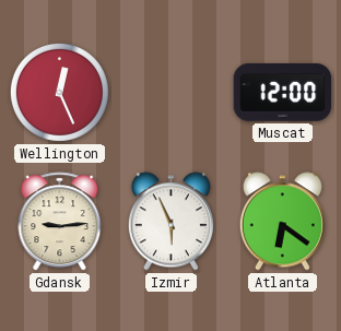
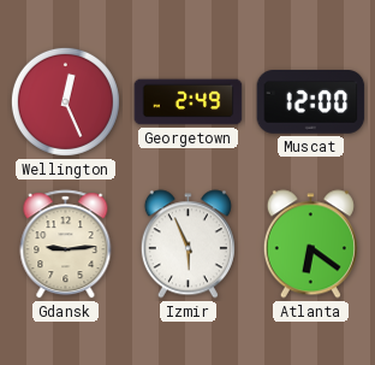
Georgetown: none -> 2:49 (189, 102)
